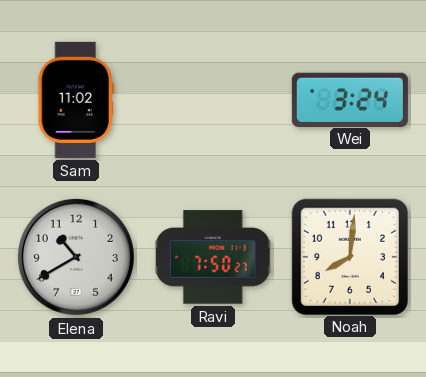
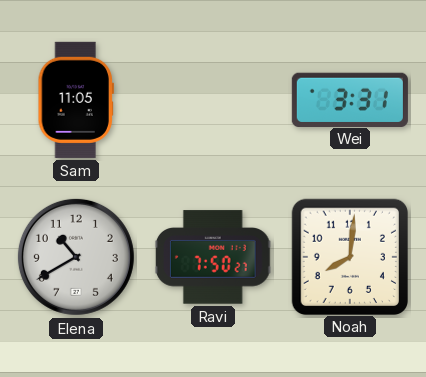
Sam: 11:02 -> 11:05 (75, 100)
Wei: 3:24 -> 3:31 (350, 99)
